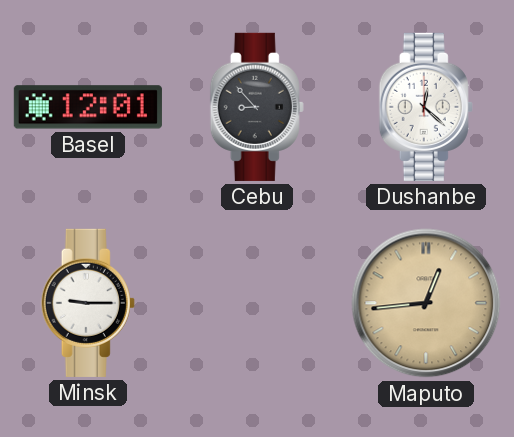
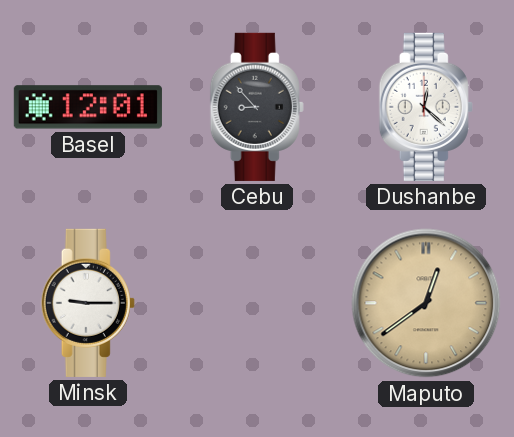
Maputo: 12:44 -> 12:39 (426, 303)
